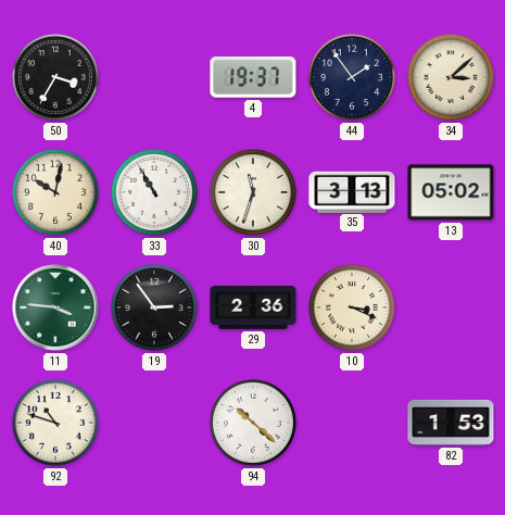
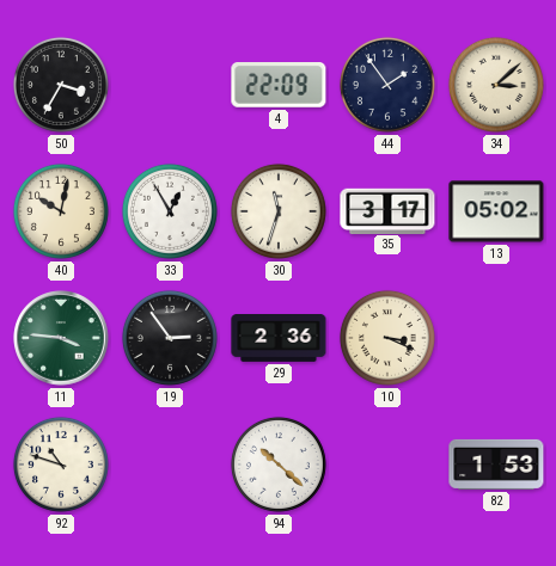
4: 19:37 -> 22:09 (279, 86)
33: 10:55 -> 12:55 (170, 211)
35: 3:13 -> 3:17 (387, 210)
